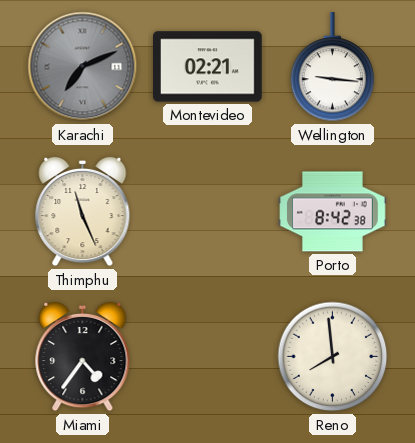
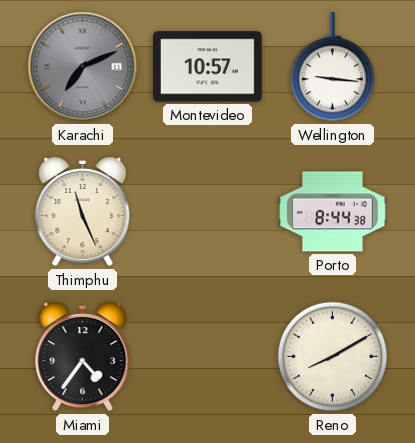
Montevideo: 02:21 -> 10:57 (208, 67)
Porto: 8:42 -> 8:44 (333, 212)
Reno: 7:59 -> 8:10 (333, 357)
